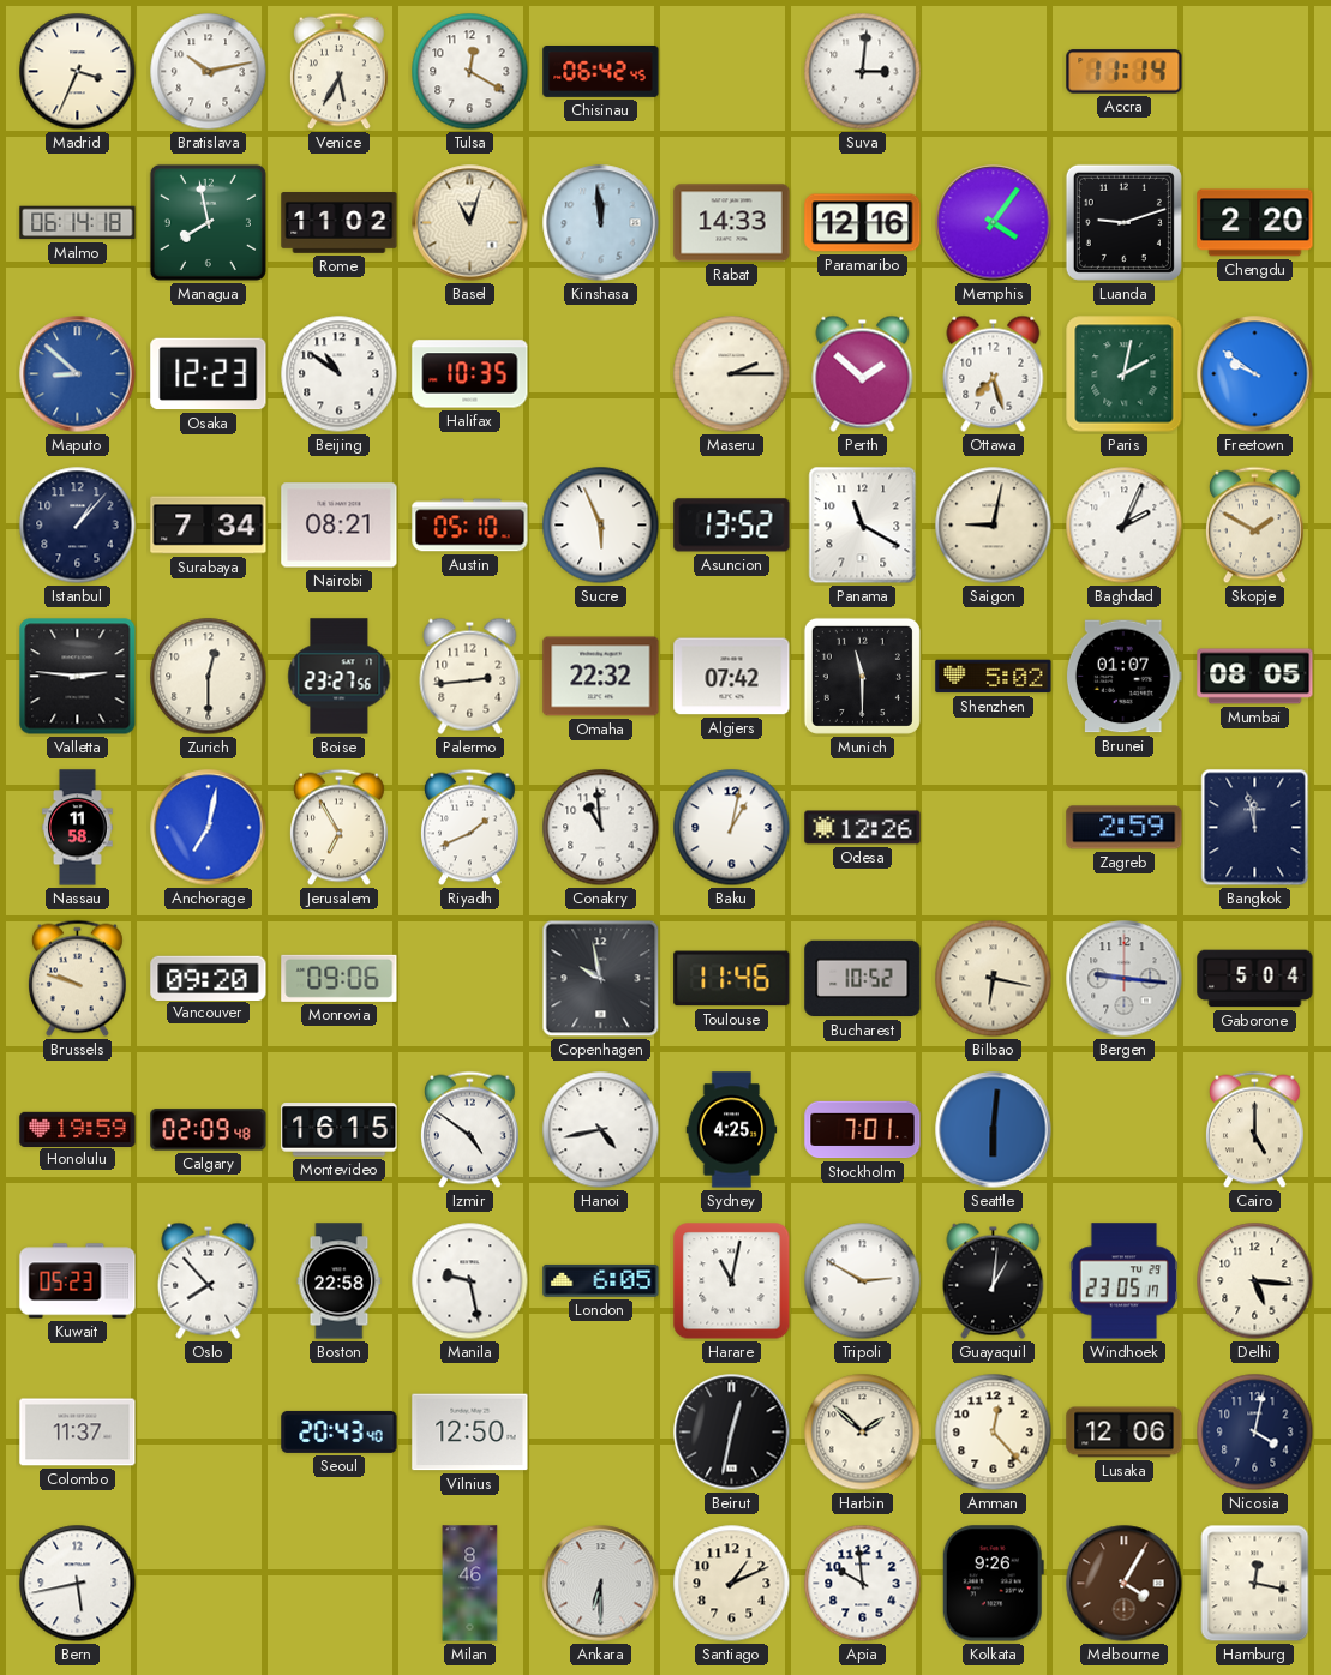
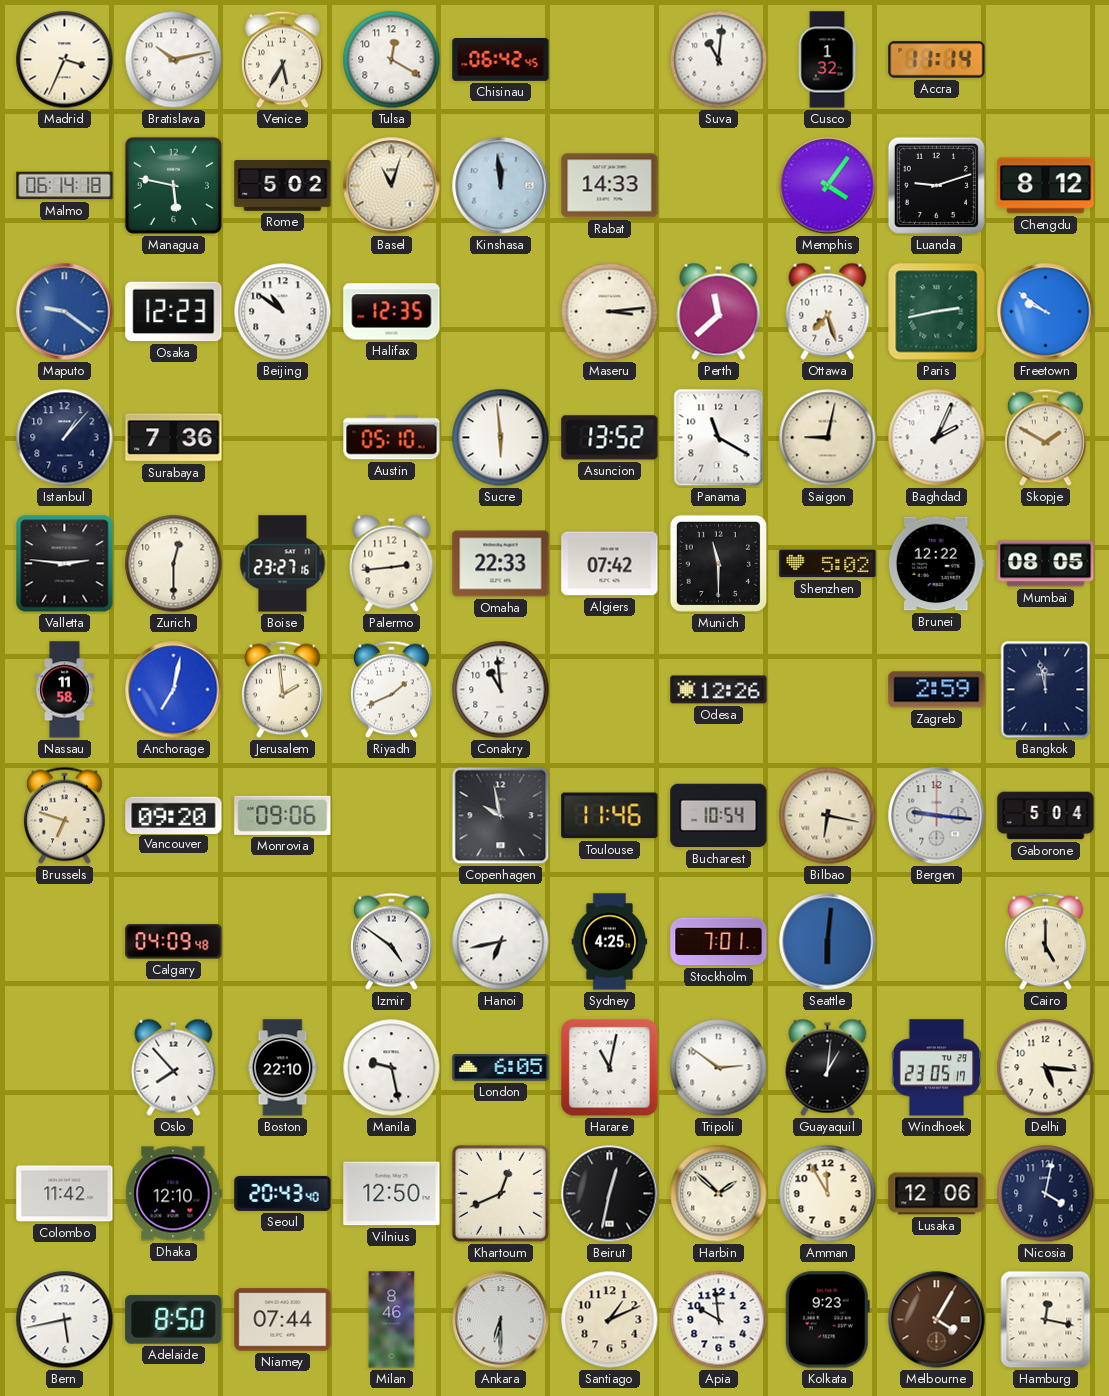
Suva: 3:01 -> 11:01 (719, 60)
Cusco: none -> 1:32 (827, 60)
Managua: 7:58 -> 5:47 (173, 185)
Rome: 11:02 -> 5:02 (283, 186)
Paramaribo: 12:16 -> none (863, 223)
Chengdu: 2:20 -> 8:12 (1046, 186)
Maputo: 8:52 -> 9:21 (65, 312)
Halifax: 10:35 -> 12:35 (392, 312)
Maseru: 2:15 -> 3:14 (610, 312)
Perth: 1:52 -> 11:38 (719, 311)
Paris: 2:02 -> 2:43 (937, 312)
Surabaya: 7:34 -> 7:36 (174, 438)
Nairobi: 08:21 -> none (340, 526)
Sucre: 5:56 -> 5:59 (501, 438)
Boise: 23:27:56 -> 23:27:16 (283, 564)
Omaha: 22:32 -> 22:33 (501, 564)
Brunei: 01:07 -> 12:22 (936, 564)
Jerusalem: 6:55 -> 1:59 (283, 690)
Baku: 1:02 -> none (732, 828)
Brussels: 9:48 -> 6:48 (65, 816)
Bucharest: 10:52 -> 10:54 (719, 816)
Honolulu: 19:59 -> none (78, 1129)
Calgary: 02:09 -> 04:09 (174, 942)
Montevideo: 16:15 -> none (340, 1130)
Hanoi: 4:43 -> 6:43 (501, 942)
Kuwait: 05:23 -> none (78, 1281)
Boston: 22:58 -> 22:10 (283, 1068)
Tripoli: 2:50 -> 2:51 (719, 1068)
Colombo: 11:37 -> 11:42 (65, 1194)
Dhaka: none -> 12:10 (174, 1194)
Khartoum: none -> 12:41 (500, 1193)
Amman: 12:23 -> 11:55 (828, 1194)
Adelaide: none -> 8:50 (174, 1320)
Niamey: none -> 07:44 (283, 1320)
Kolkata: 9:26 -> 9:23 (827, 1320)
